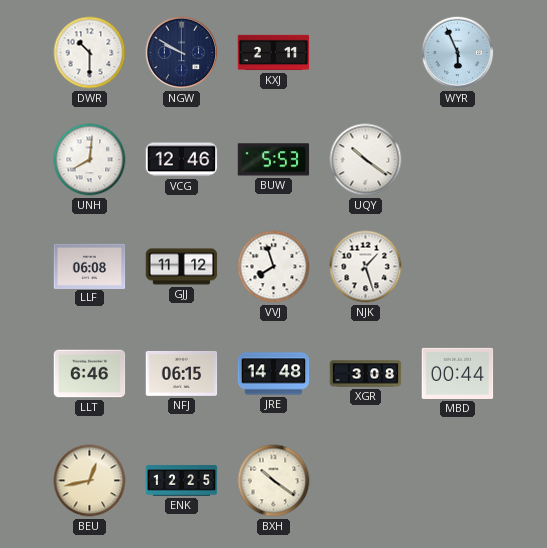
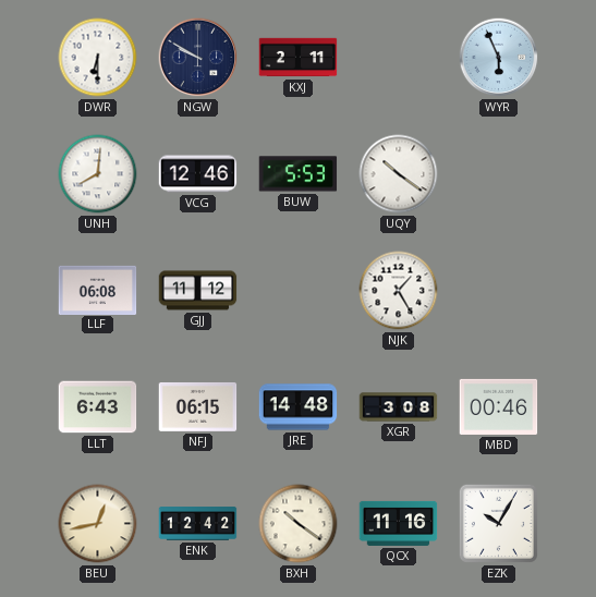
DWR: 10:30 -> 6:30 (98, 58)
VVJ: 7:57 -> none (274, 267)
NJK: 1:27 -> 1:25 (399, 291)
LLT: 6:46 -> 6:43 (98, 407)
MBD: 00:44 -> 00:46 (499, 406)
ENK: 12:25 -> 12:42 (198, 524)
QCX: none -> 11:16 (399, 523)
EZK: none -> 10:05 (498, 523)
